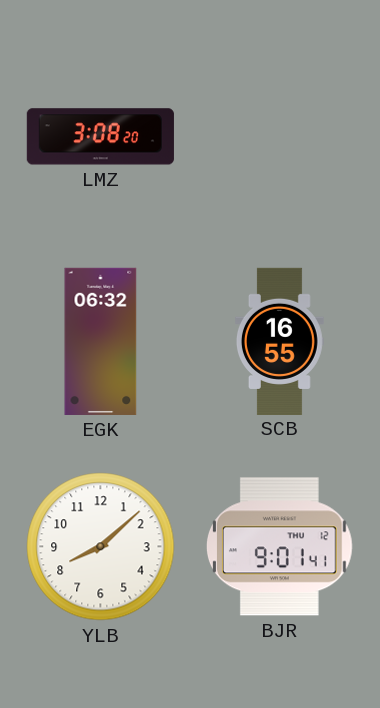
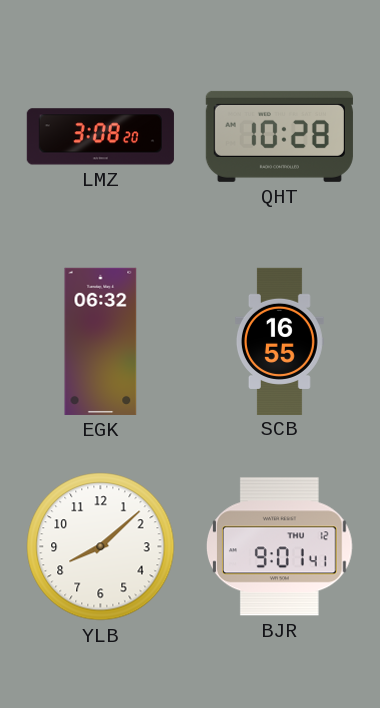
QHT: none -> 10:28 (279, 136)
